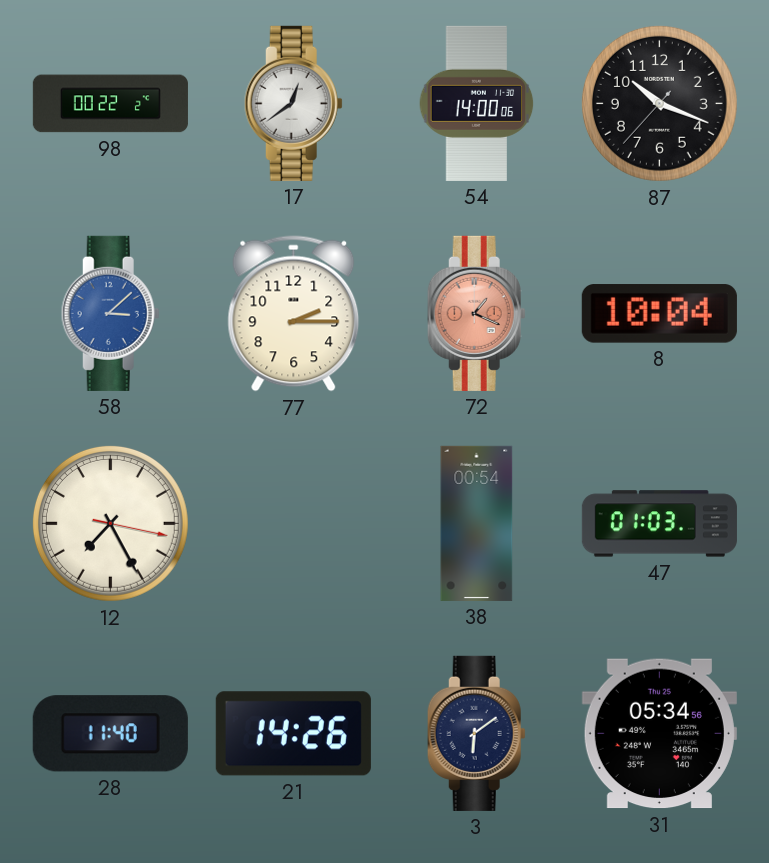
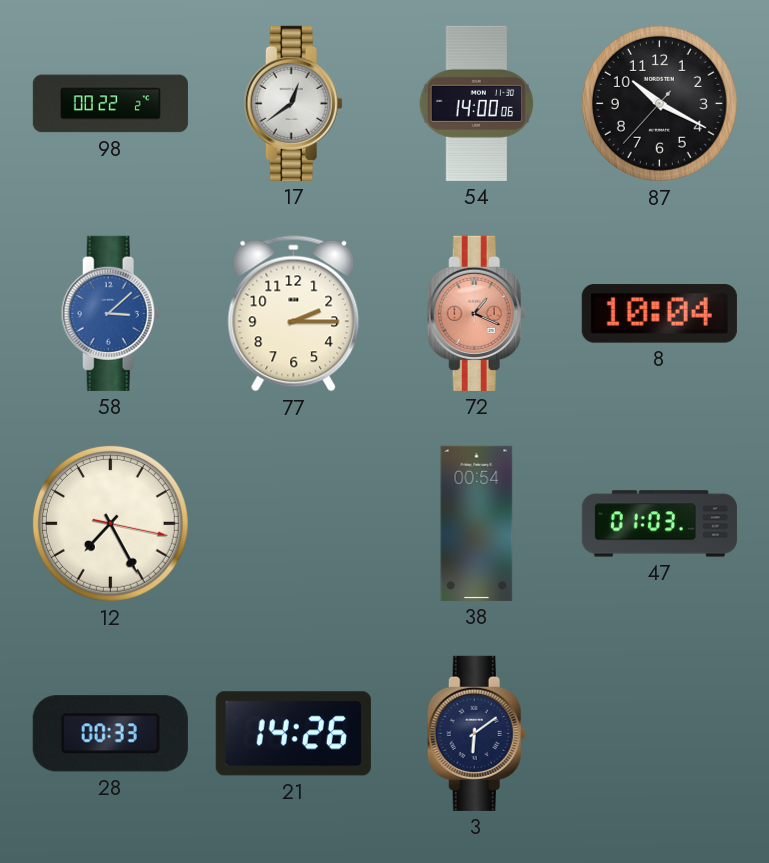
87: 10:18 -> 10:19 (659, 103)
28: 11:40 -> 00:33 (110, 734)
31: 05:34 -> none (659, 734)
